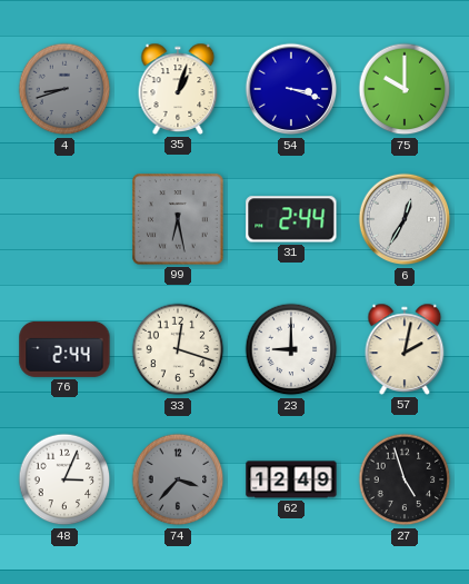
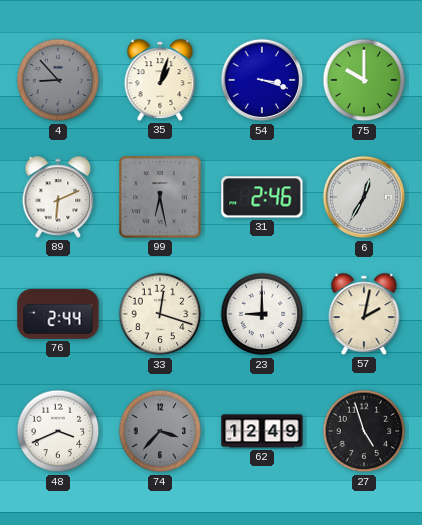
4: 8:42 -> 8:53 (58, 80)
89: none -> 6:11 (58, 197)
31: 2:44 -> 2:46 (262, 197)
48: 3:04 -> 3:41 (58, 431)
